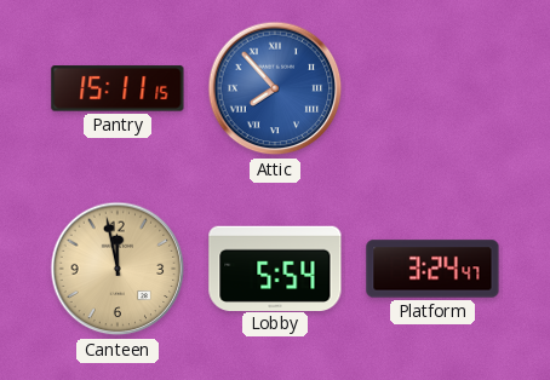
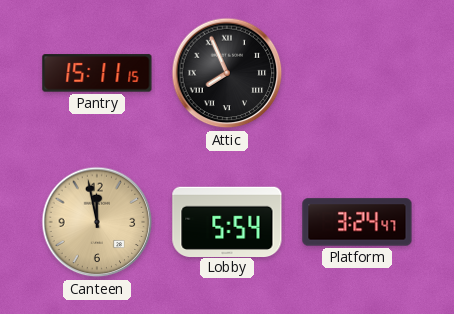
Attic: 7:53 -> 7:56 (227, 73)
Attic dial: blue -> black (227, 73)
